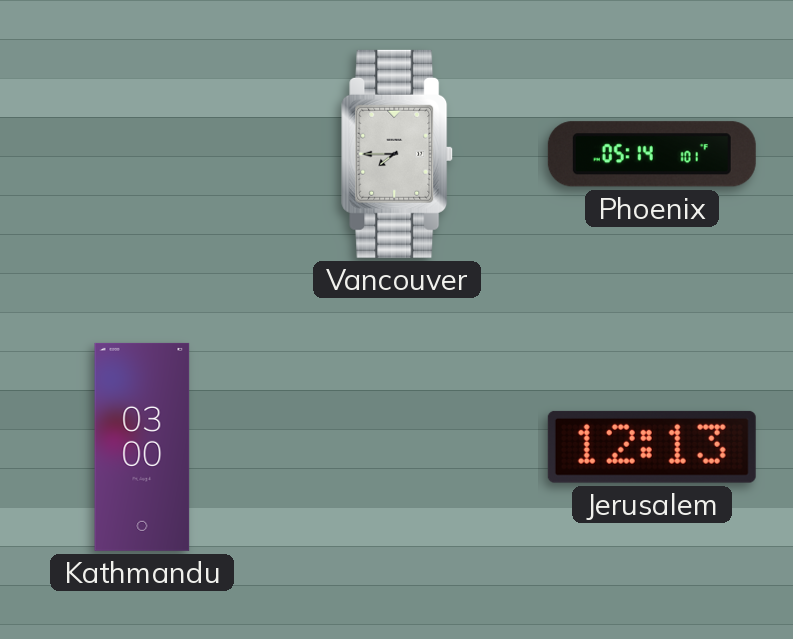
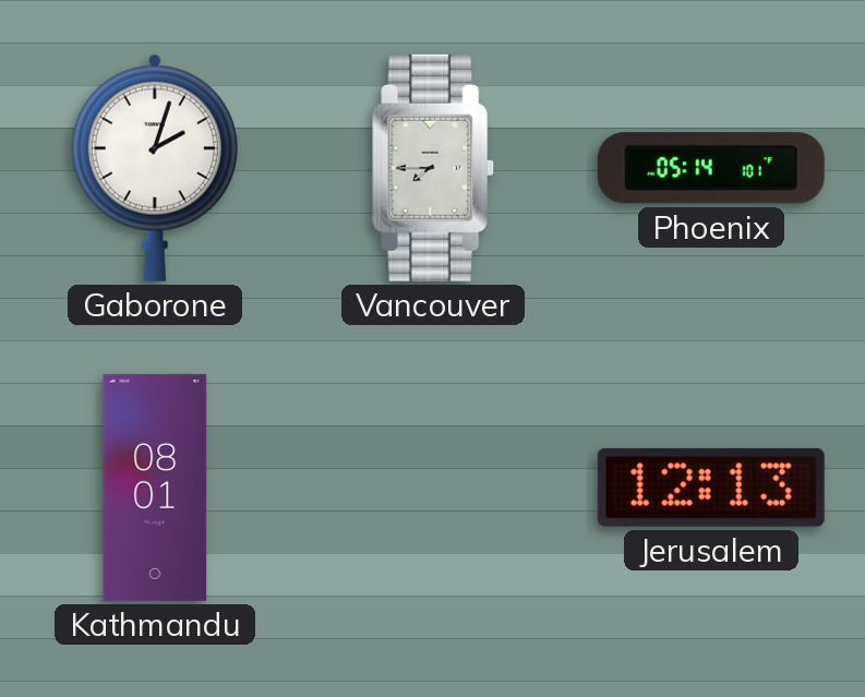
Gaborone: none -> 2:03 (155, 168)
Kathmandu: 03:00 -> 08:01 (155, 488)
